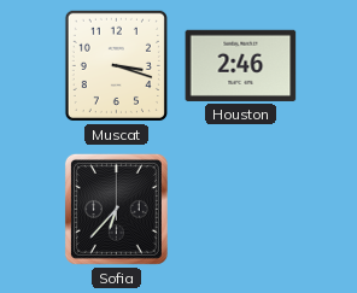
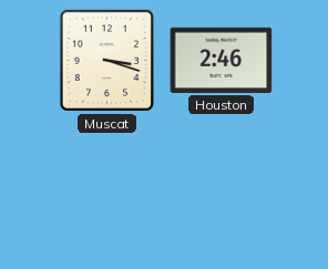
Sofia: 6:37 -> none (116, 209)
